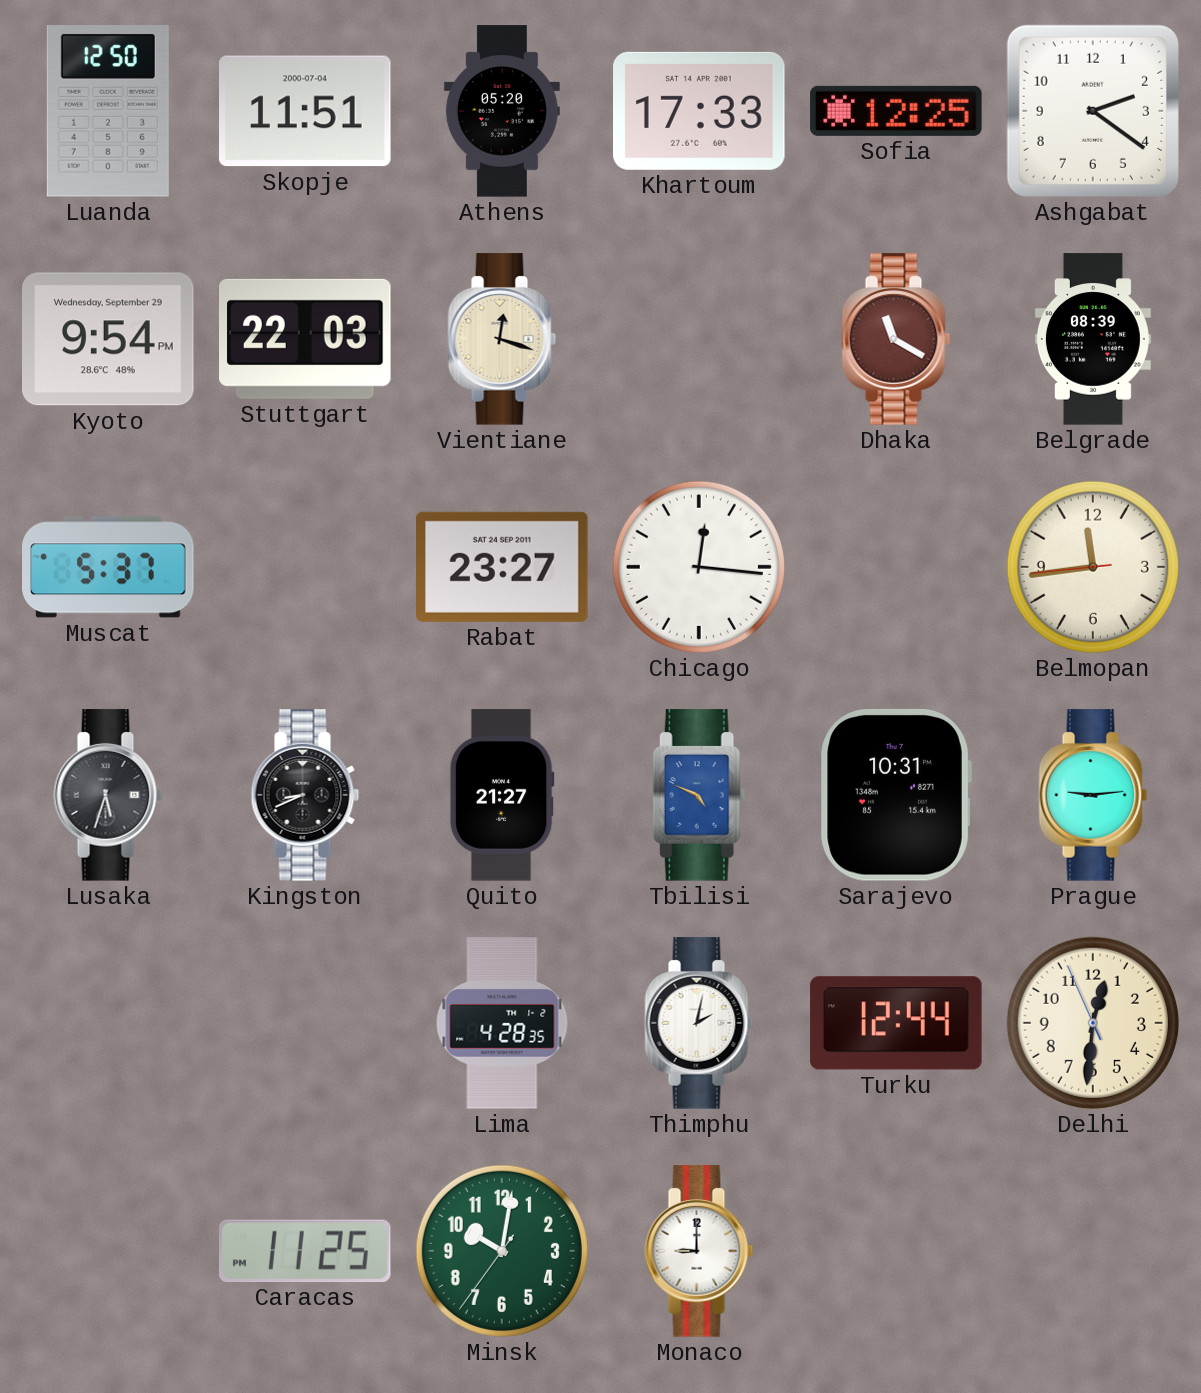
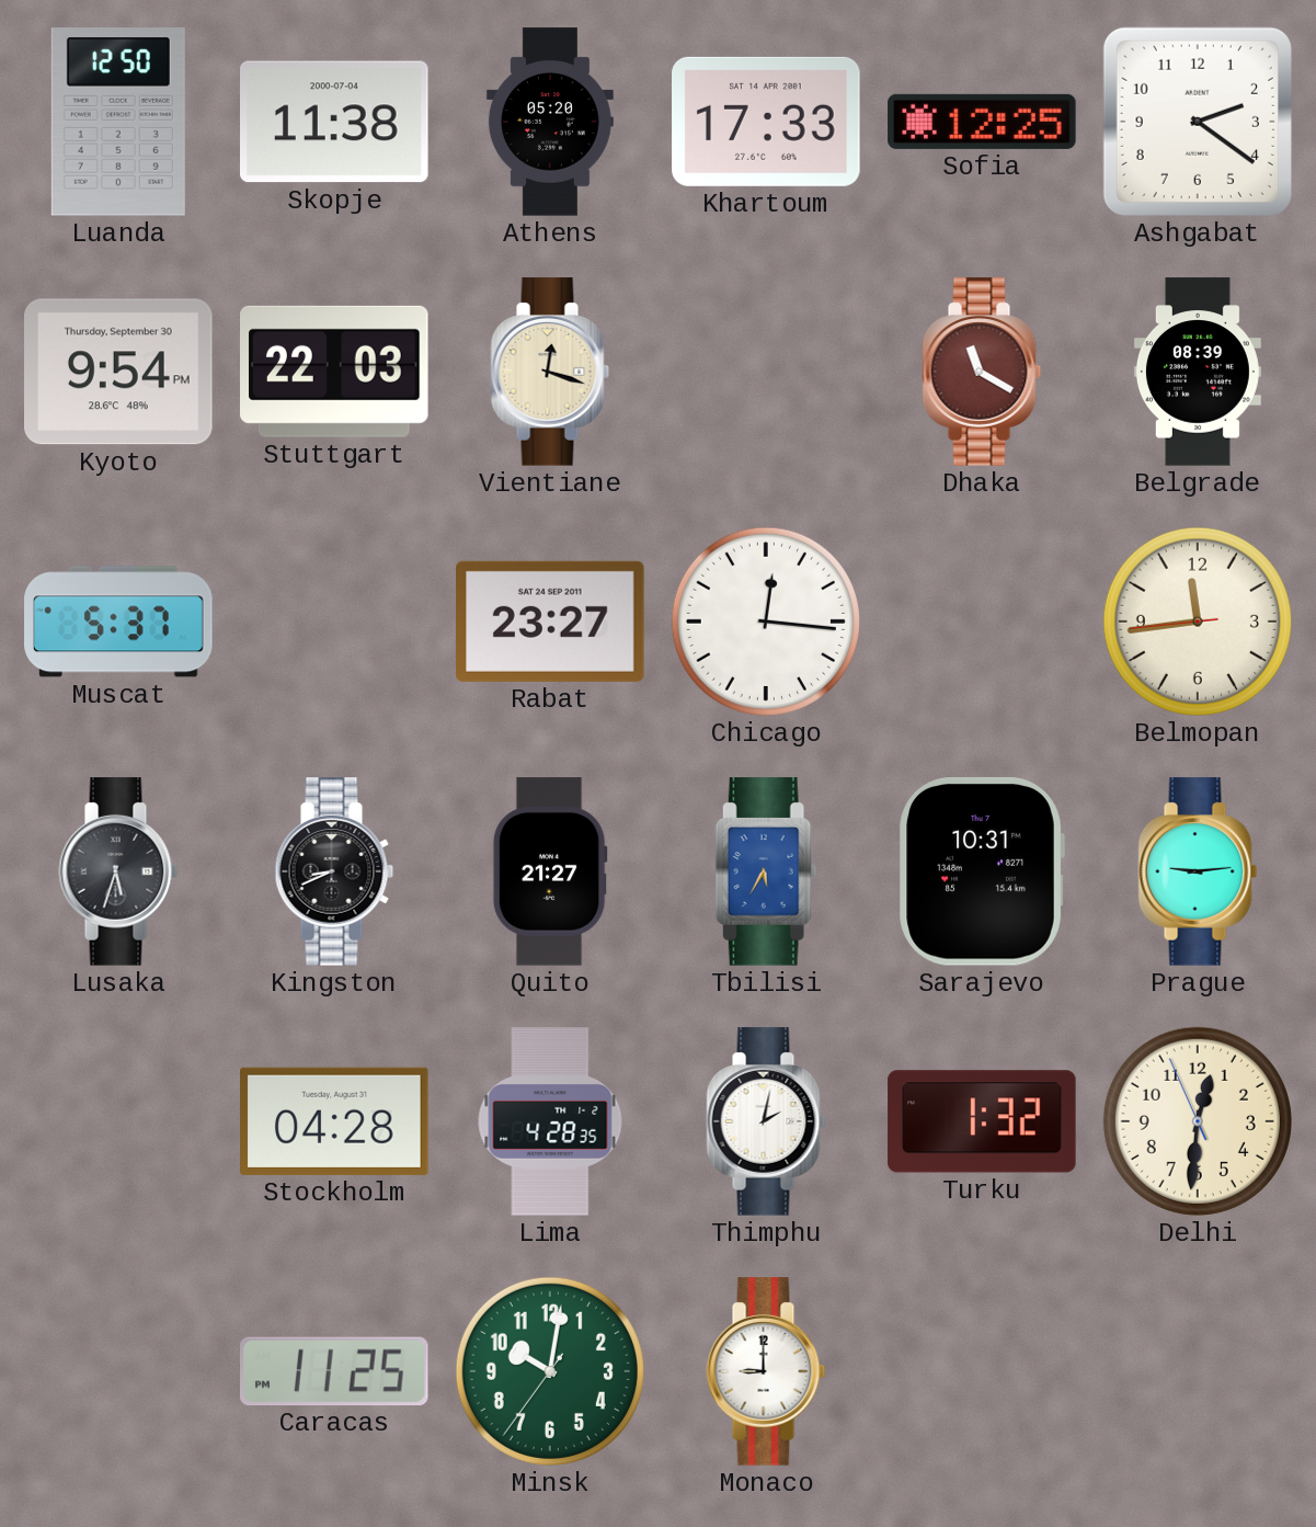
Skopje: 11:51 -> 11:38 (335, 122)
Kyoto date: Wednesday, September 29 -> Thursday, September 30 (119, 372)
Tbilisi: 4:49 -> 5:35 (766, 871)
Stockholm: none -> 04:28 (334, 1121)
Turku: 12:44 -> 1:32 (982, 1121)
